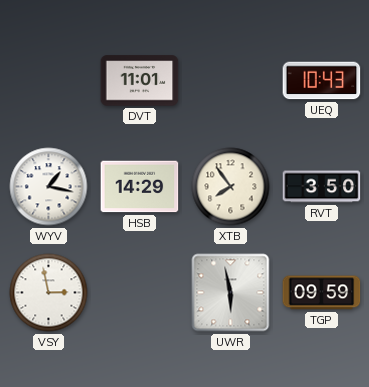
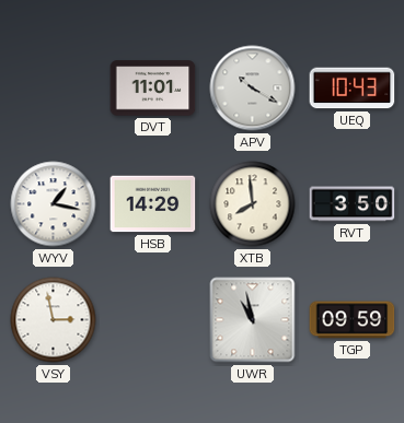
APV: none -> 10:20 (253, 89)
XTB: 7:54 -> 7:59 (253, 204)
UWR: 5:58 -> 10:58 (253, 320)
